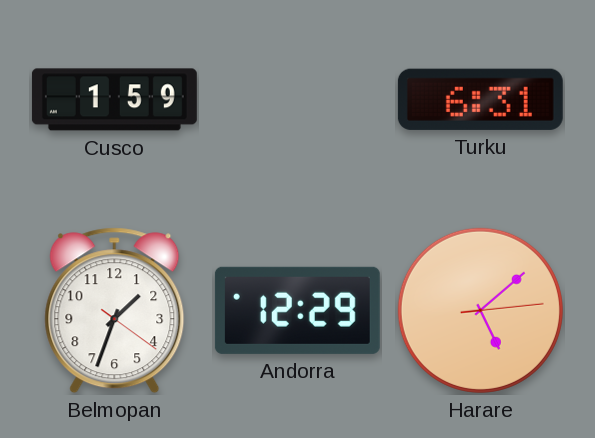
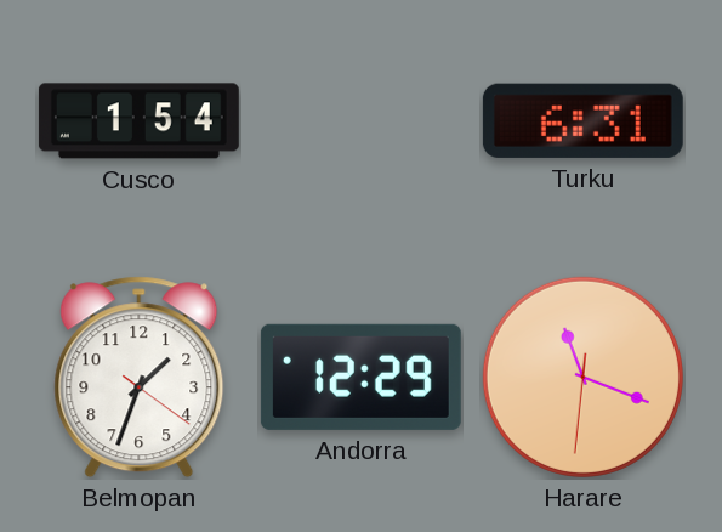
Cusco: 1:59 -> 1:54 (138, 121)
Harare: 5:08 -> 11:18 (582, 377)
